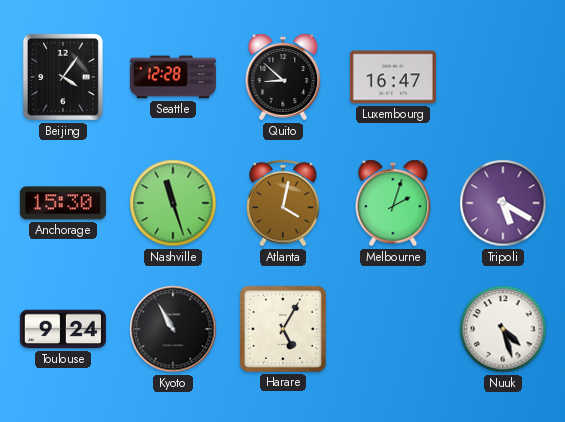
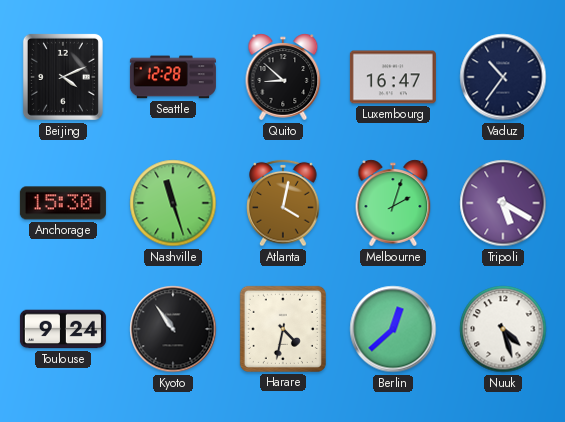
Beijing: 4:06 -> 4:11 (63, 77)
Vaduz: none -> 10:36 (503, 77)
Kyoto: 10:55 -> 10:54 (173, 329)
Harare: 5:05 -> 4:32 (283, 329)
Berlin: none -> 12:38 (393, 329)
